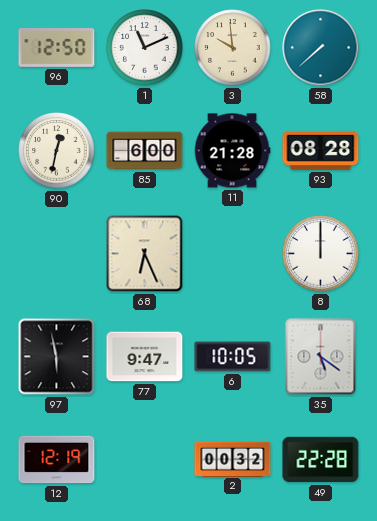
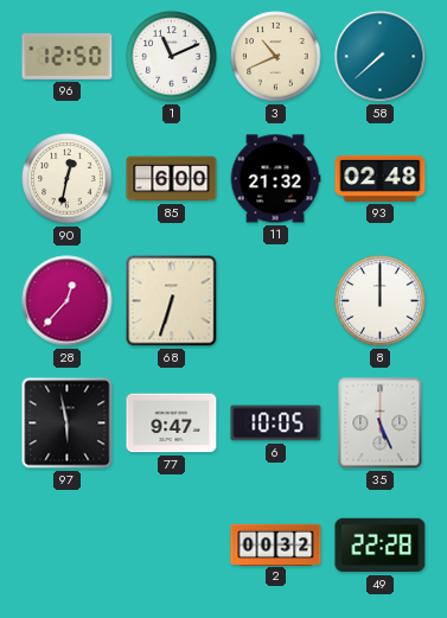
3: 9:59 -> 10:41 (276, 57)
11: 21:28 -> 21:32 (275, 179)
93: 08:28 -> 02:48 (381, 178)
28: none -> 12:37 (68, 301)
68: 6:26 -> 6:33 (172, 301)
35: 5:21 -> 5:26 (381, 423)
12: 12:19 -> none (57, 460)
